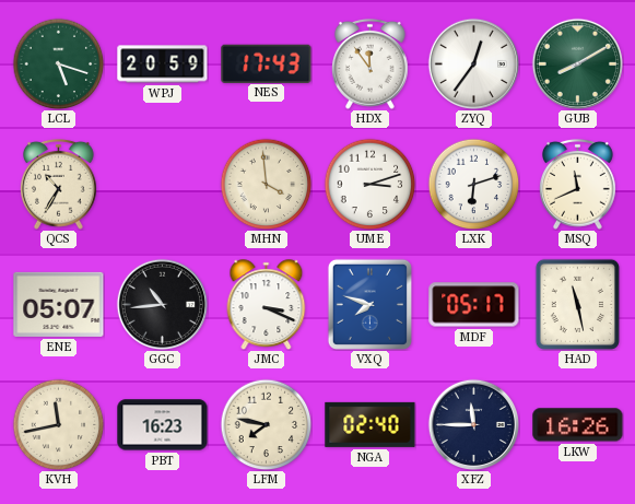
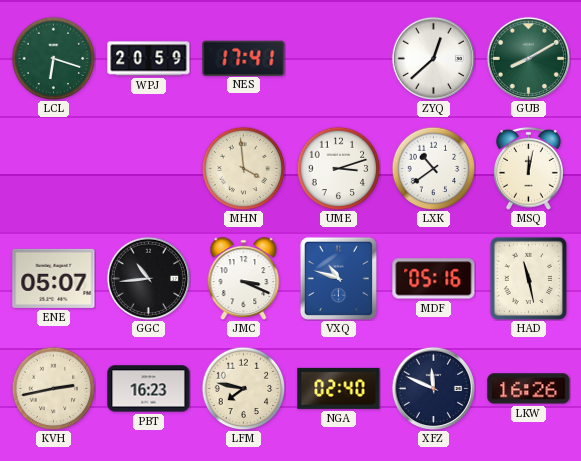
LCL: 5:18 -> 6:18 (53, 58)
NES: 17:43 -> 17:41 (244, 58)
HDX: 11:54 -> none (371, 63)
ZYQ: 12:36 -> 12:38 (433, 58)
QCS: 10:35 -> none (59, 184)
LXK: 6:12 -> 10:39 (433, 168)
MSQ: 11:41 -> 12:02 (529, 168)
VXQ: 7:48 -> 10:48 (338, 278)
MDF: 05:17 -> 05:16 (434, 279)
KVH: 11:43 -> 2:43 (53, 388)
XFZ: 11:45 -> 11:49 (433, 388)
